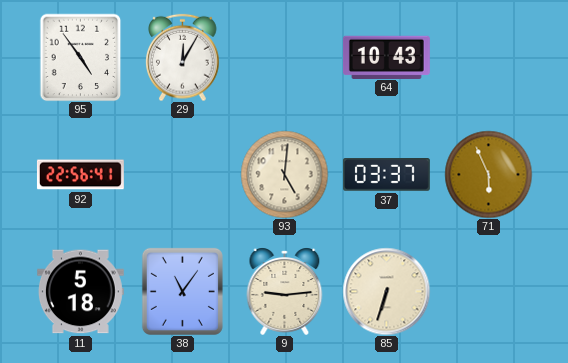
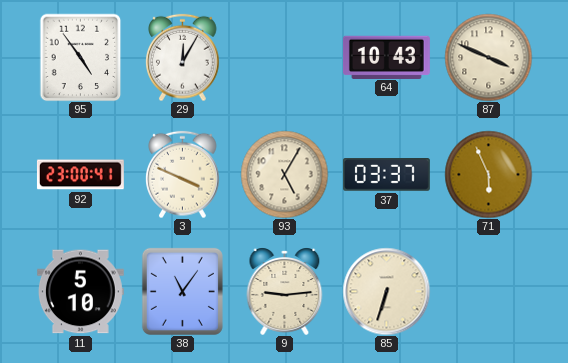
87: none -> 3:49 (488, 57)
92: 22:56 -> 23:00 (80, 175)
3: none -> 3:49 (183, 174)
93: 5:01 -> 5:05 (284, 174)
11: 5:18 -> 5:10 (80, 292)
